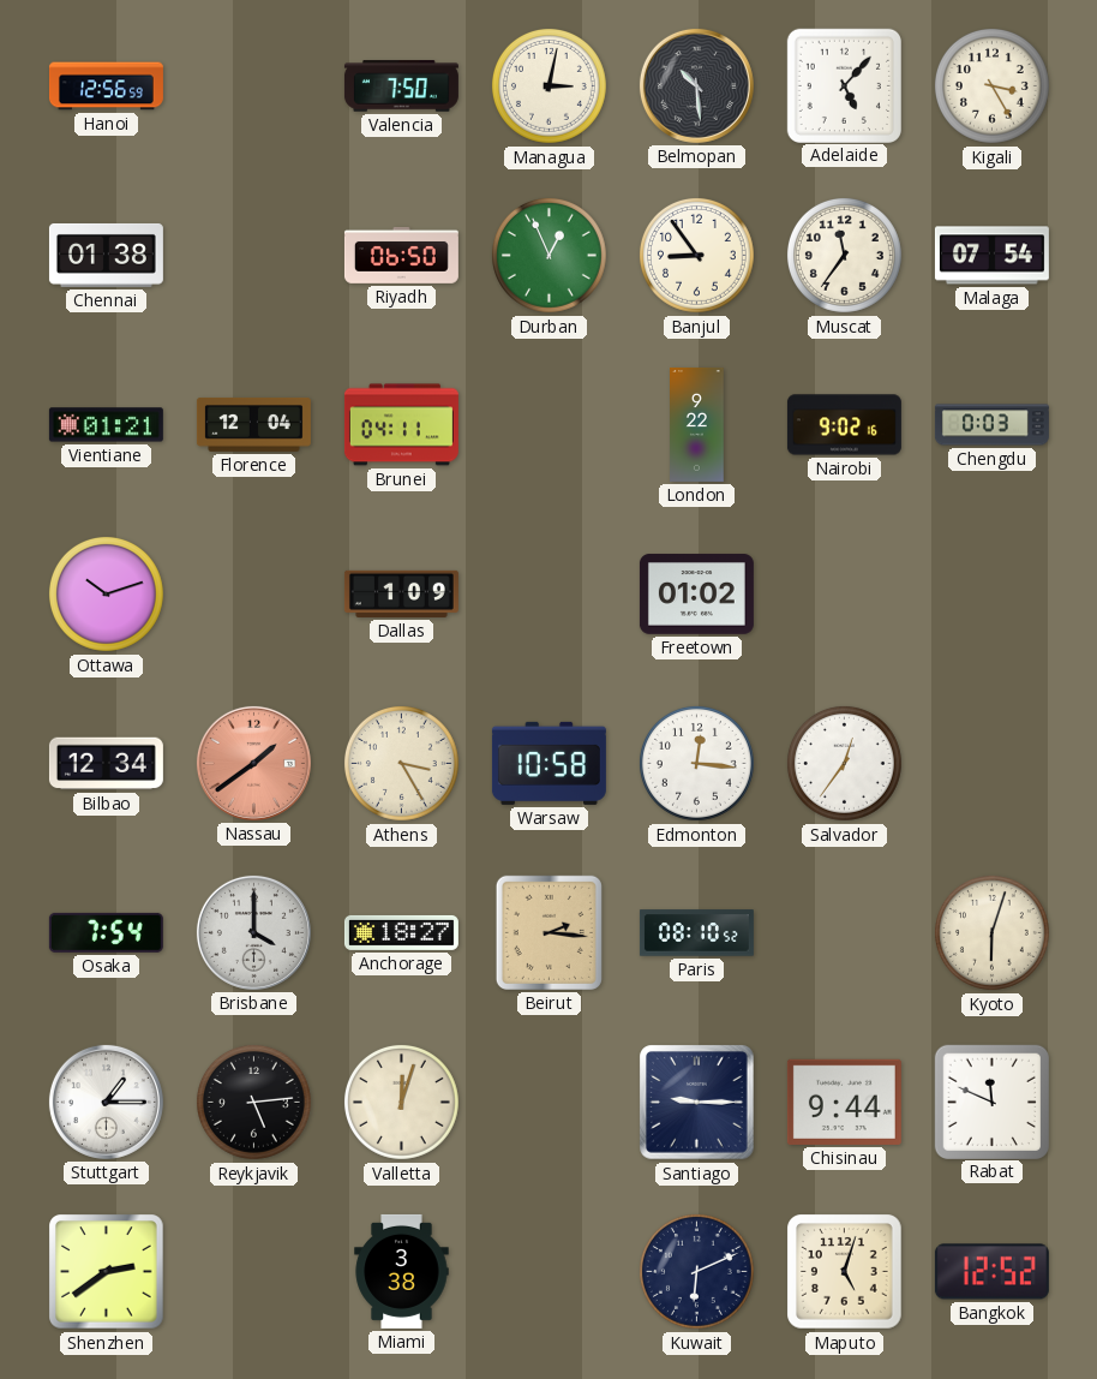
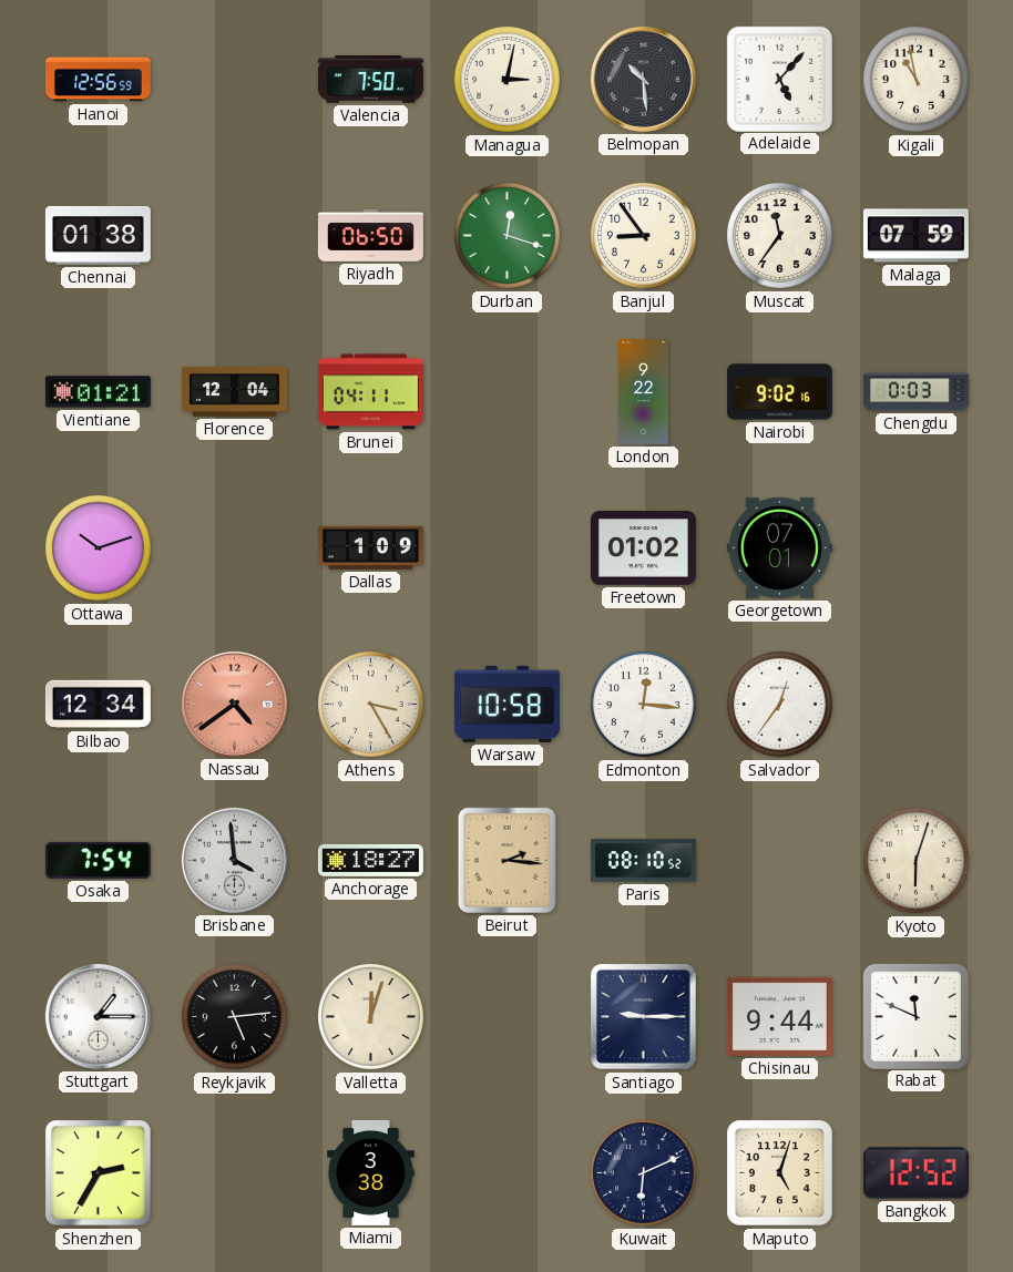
Kigali: 3:25 -> 10:58 (915, 79)
Durban: 12:56 -> 12:18 (506, 235)
Malaga: 07:54 -> 07:59 (915, 236)
Georgetown: none -> 07:01 (779, 547)
Nassau: 1:39 -> 4:39 (234, 704)
Brisbane: 4:00 -> 3:59 (234, 860)
Shenzhen: 2:39 -> 2:35 (99, 1173)
